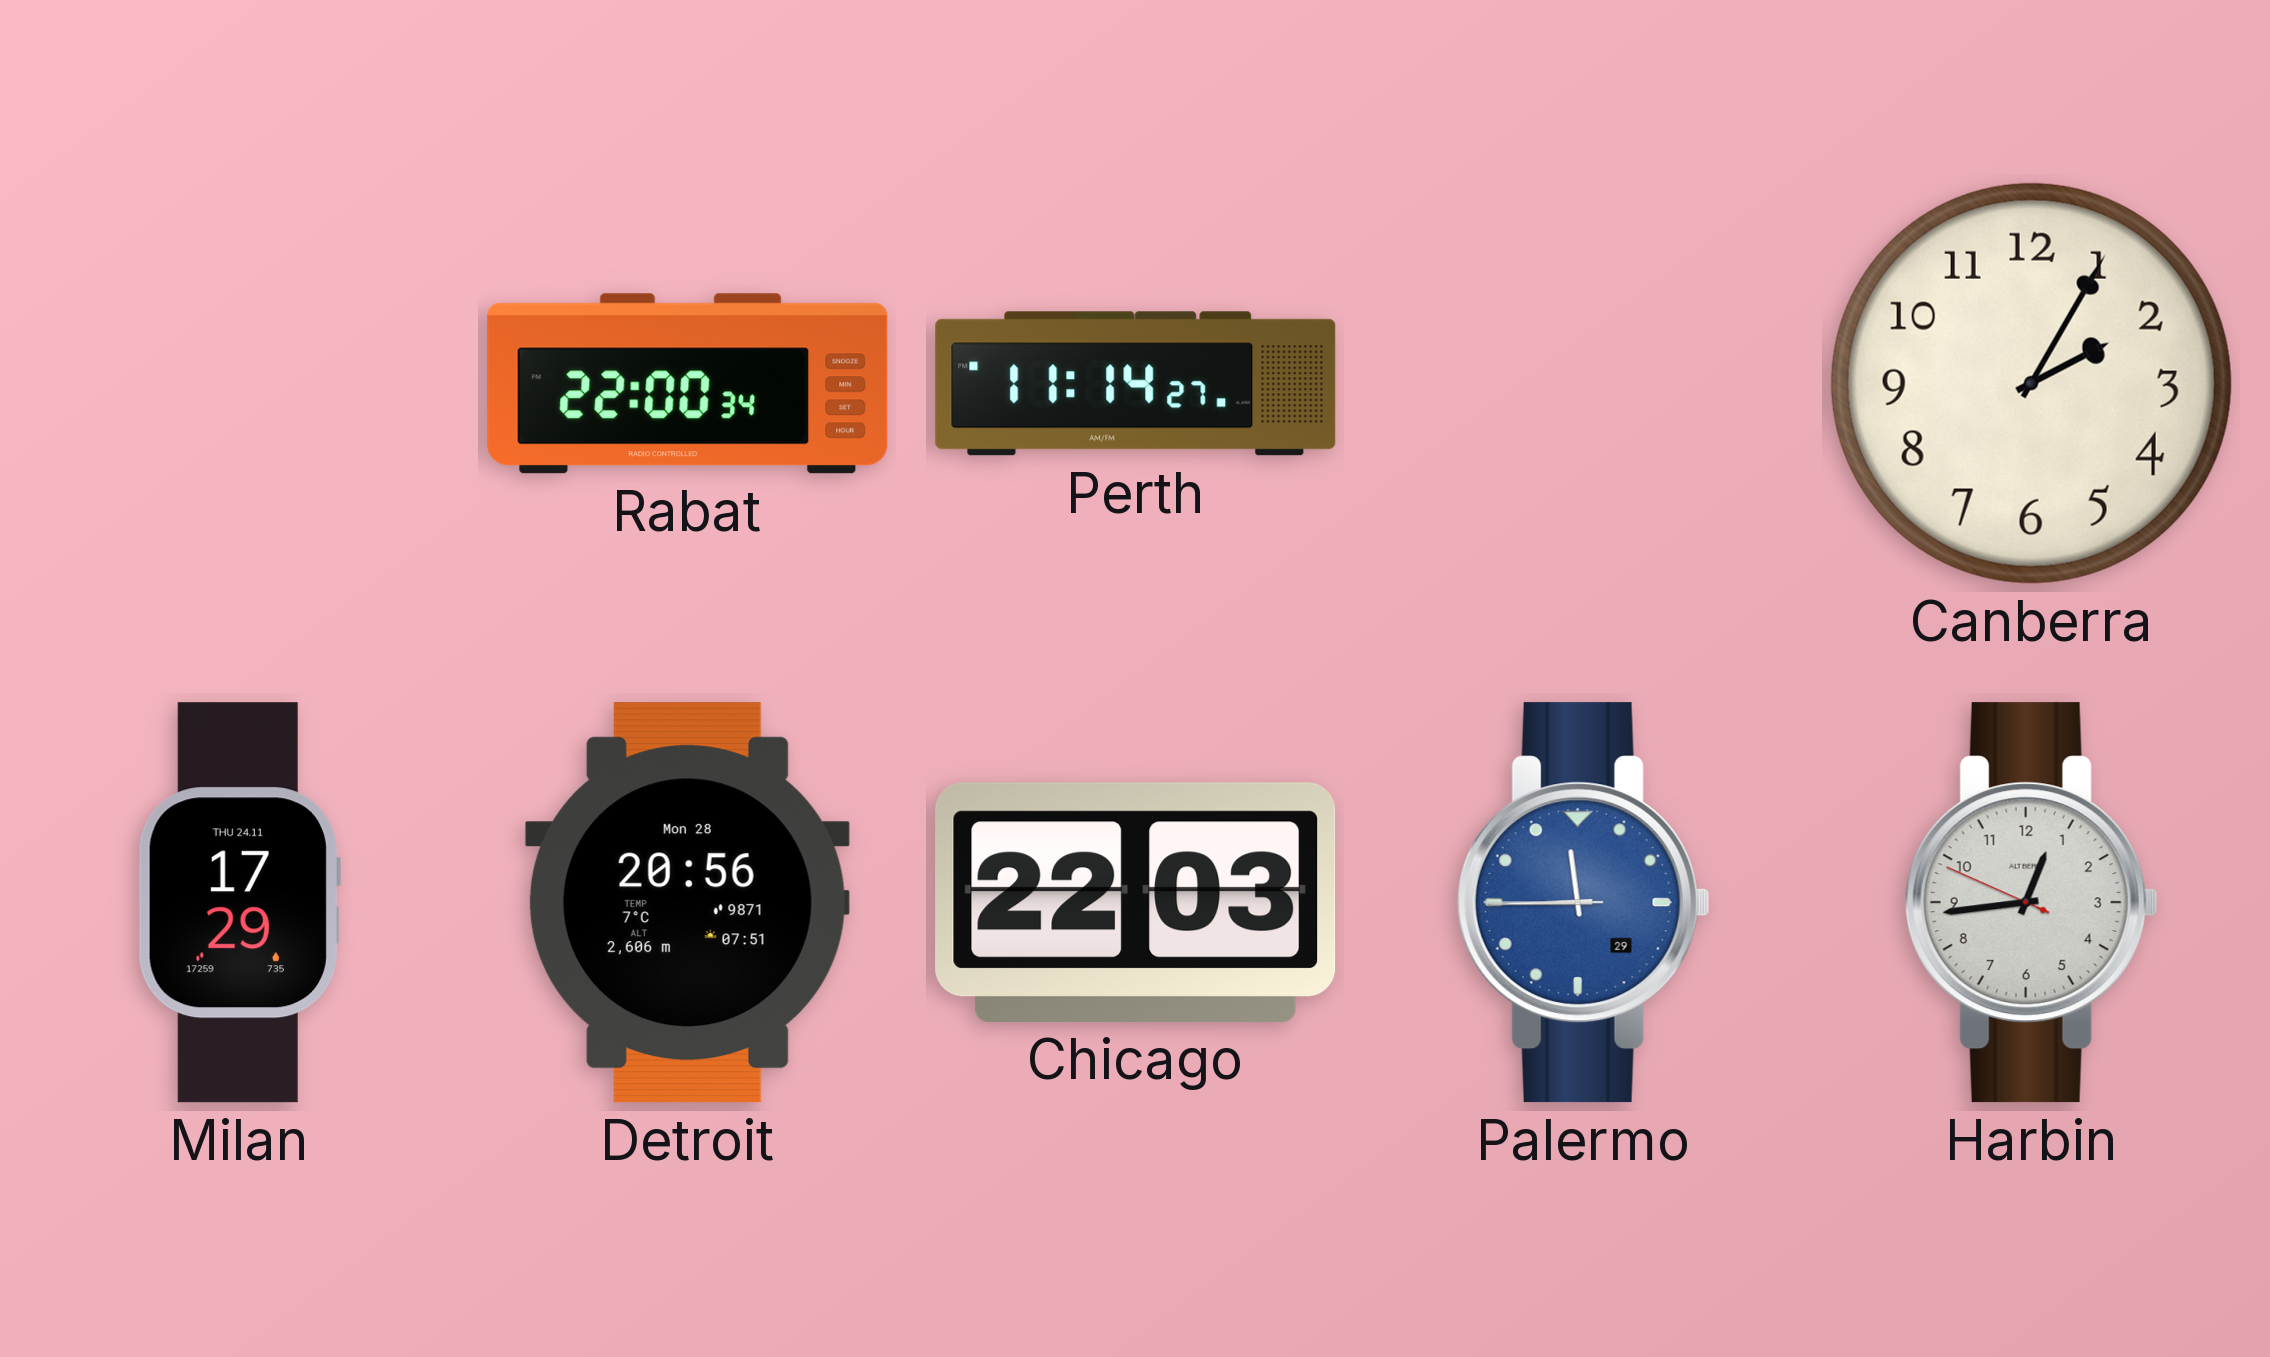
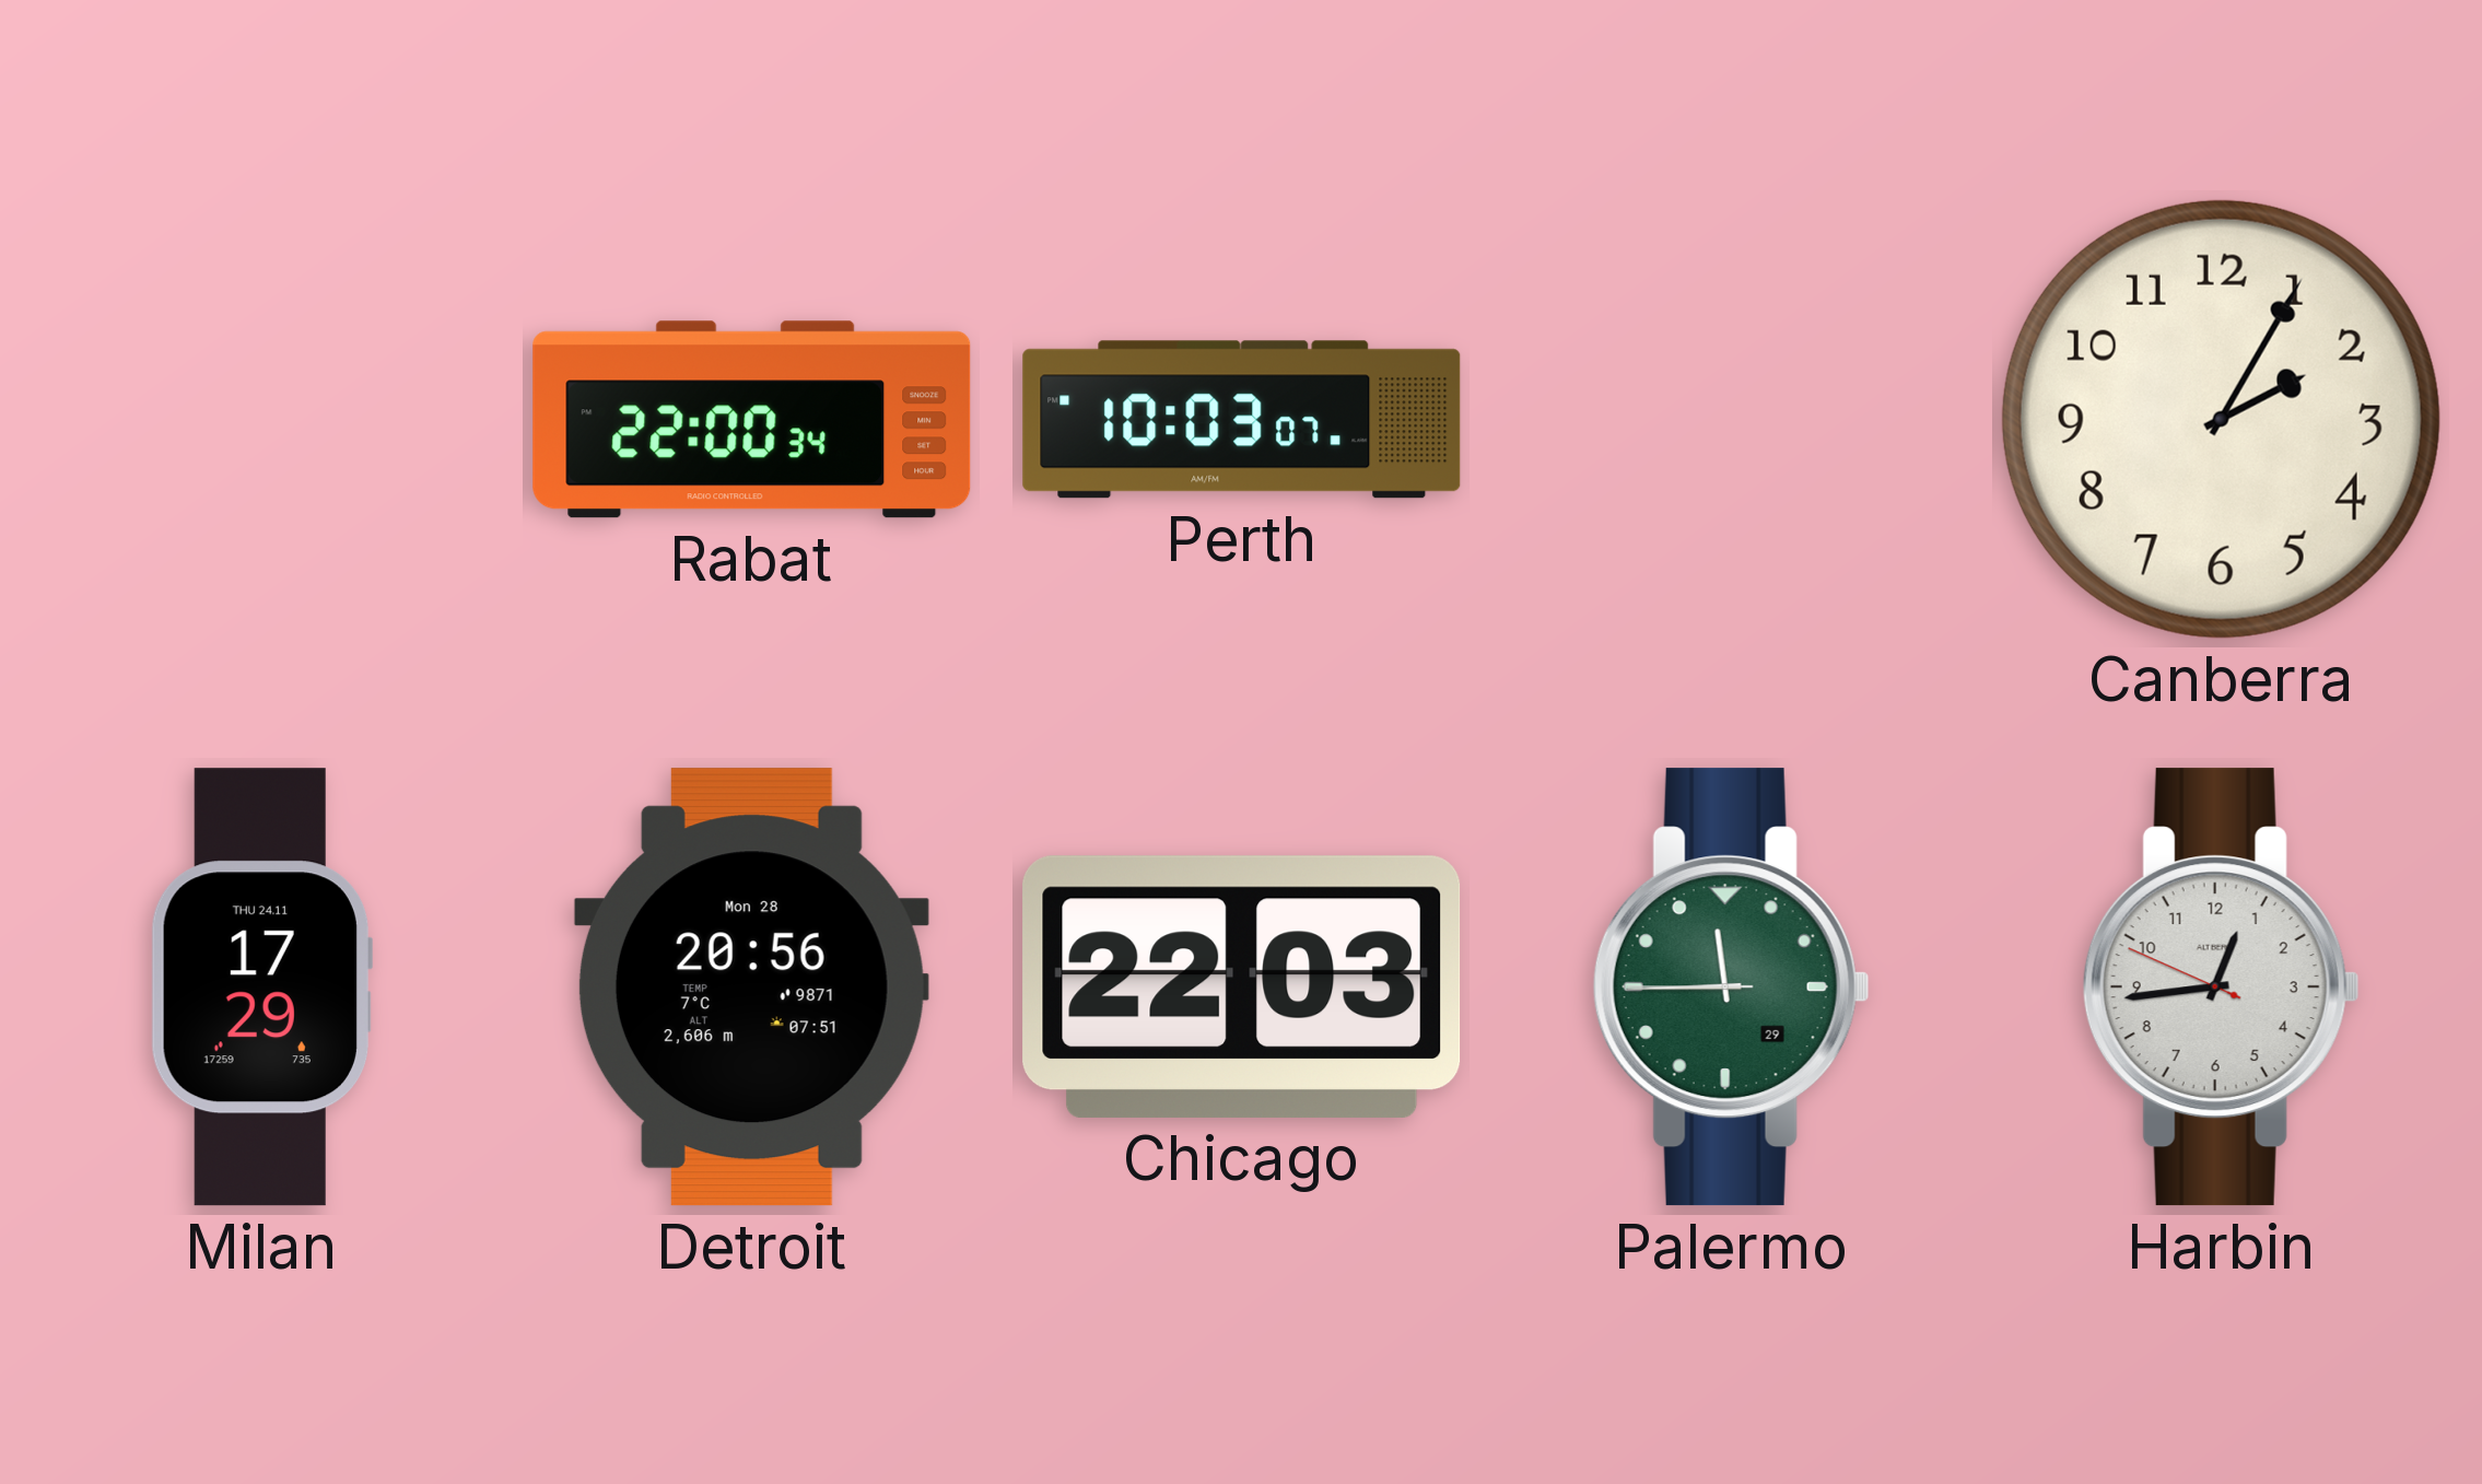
Perth: 11:14 -> 10:03 (1242, 420)
Palermo dial: blue -> green (1731, 988)
